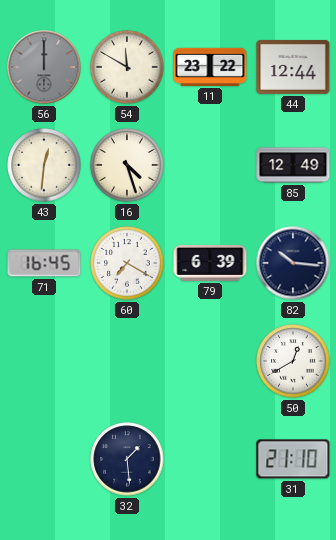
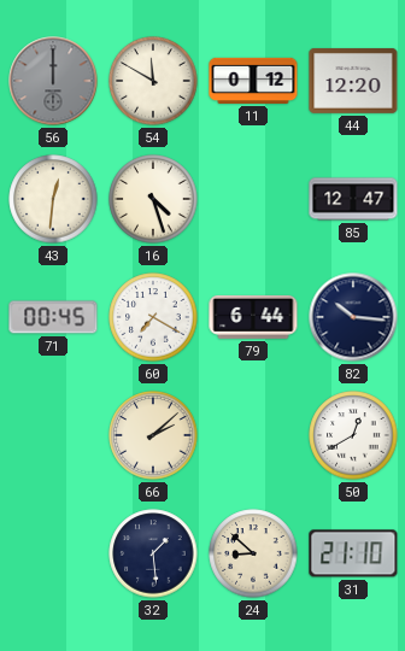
11: 23:22 -> 0:12 (253, 81)
44: 12:44 -> 12:20 (353, 81)
85: 12:49 -> 12:47 (353, 199)
71: 16:45 -> 00:45 (53, 317)
79: 6:39 -> 6:44 (253, 317)
66: none -> 2:08 (153, 435)
24: none -> 8:52 (253, 553)
